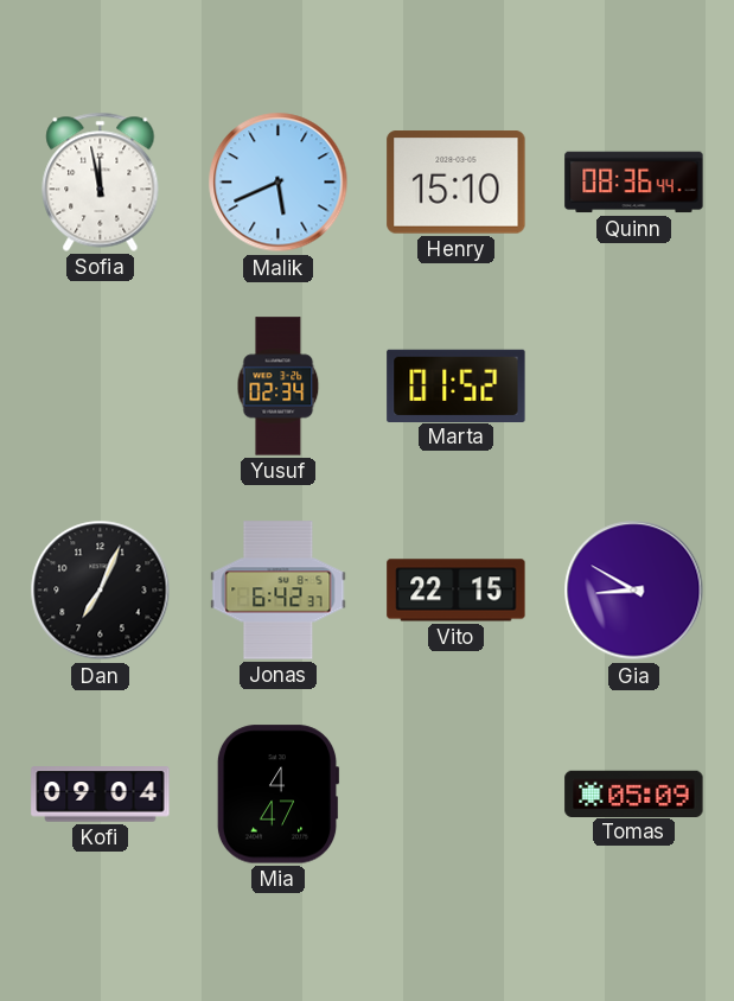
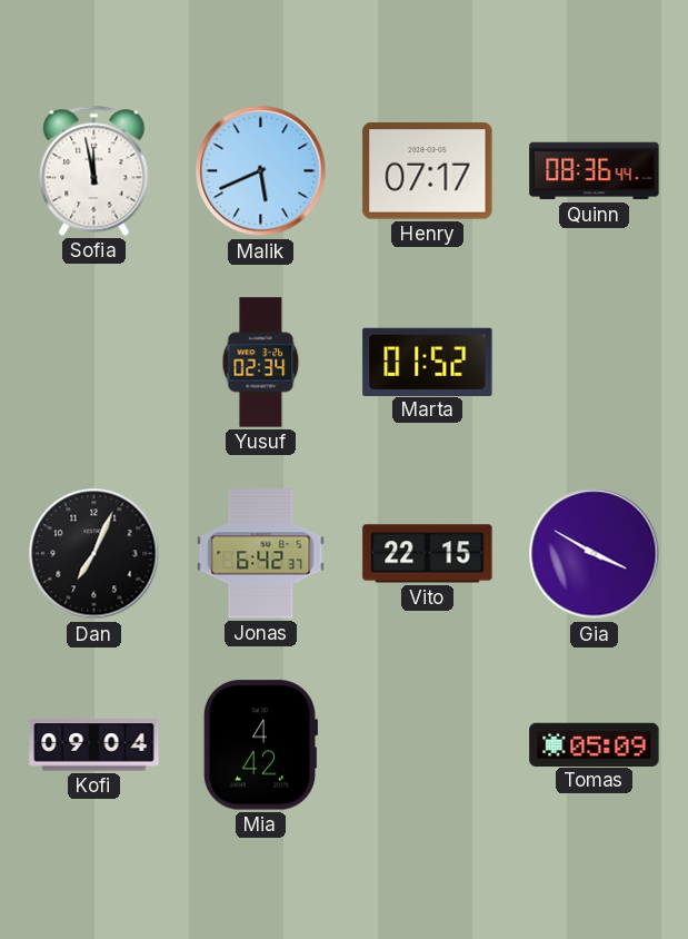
Henry: 15:10 -> 07:17 (428, 171)
Gia: 8:50 -> 3:50 (595, 554)
Mia: 4:47 -> 4:42 (260, 745)
